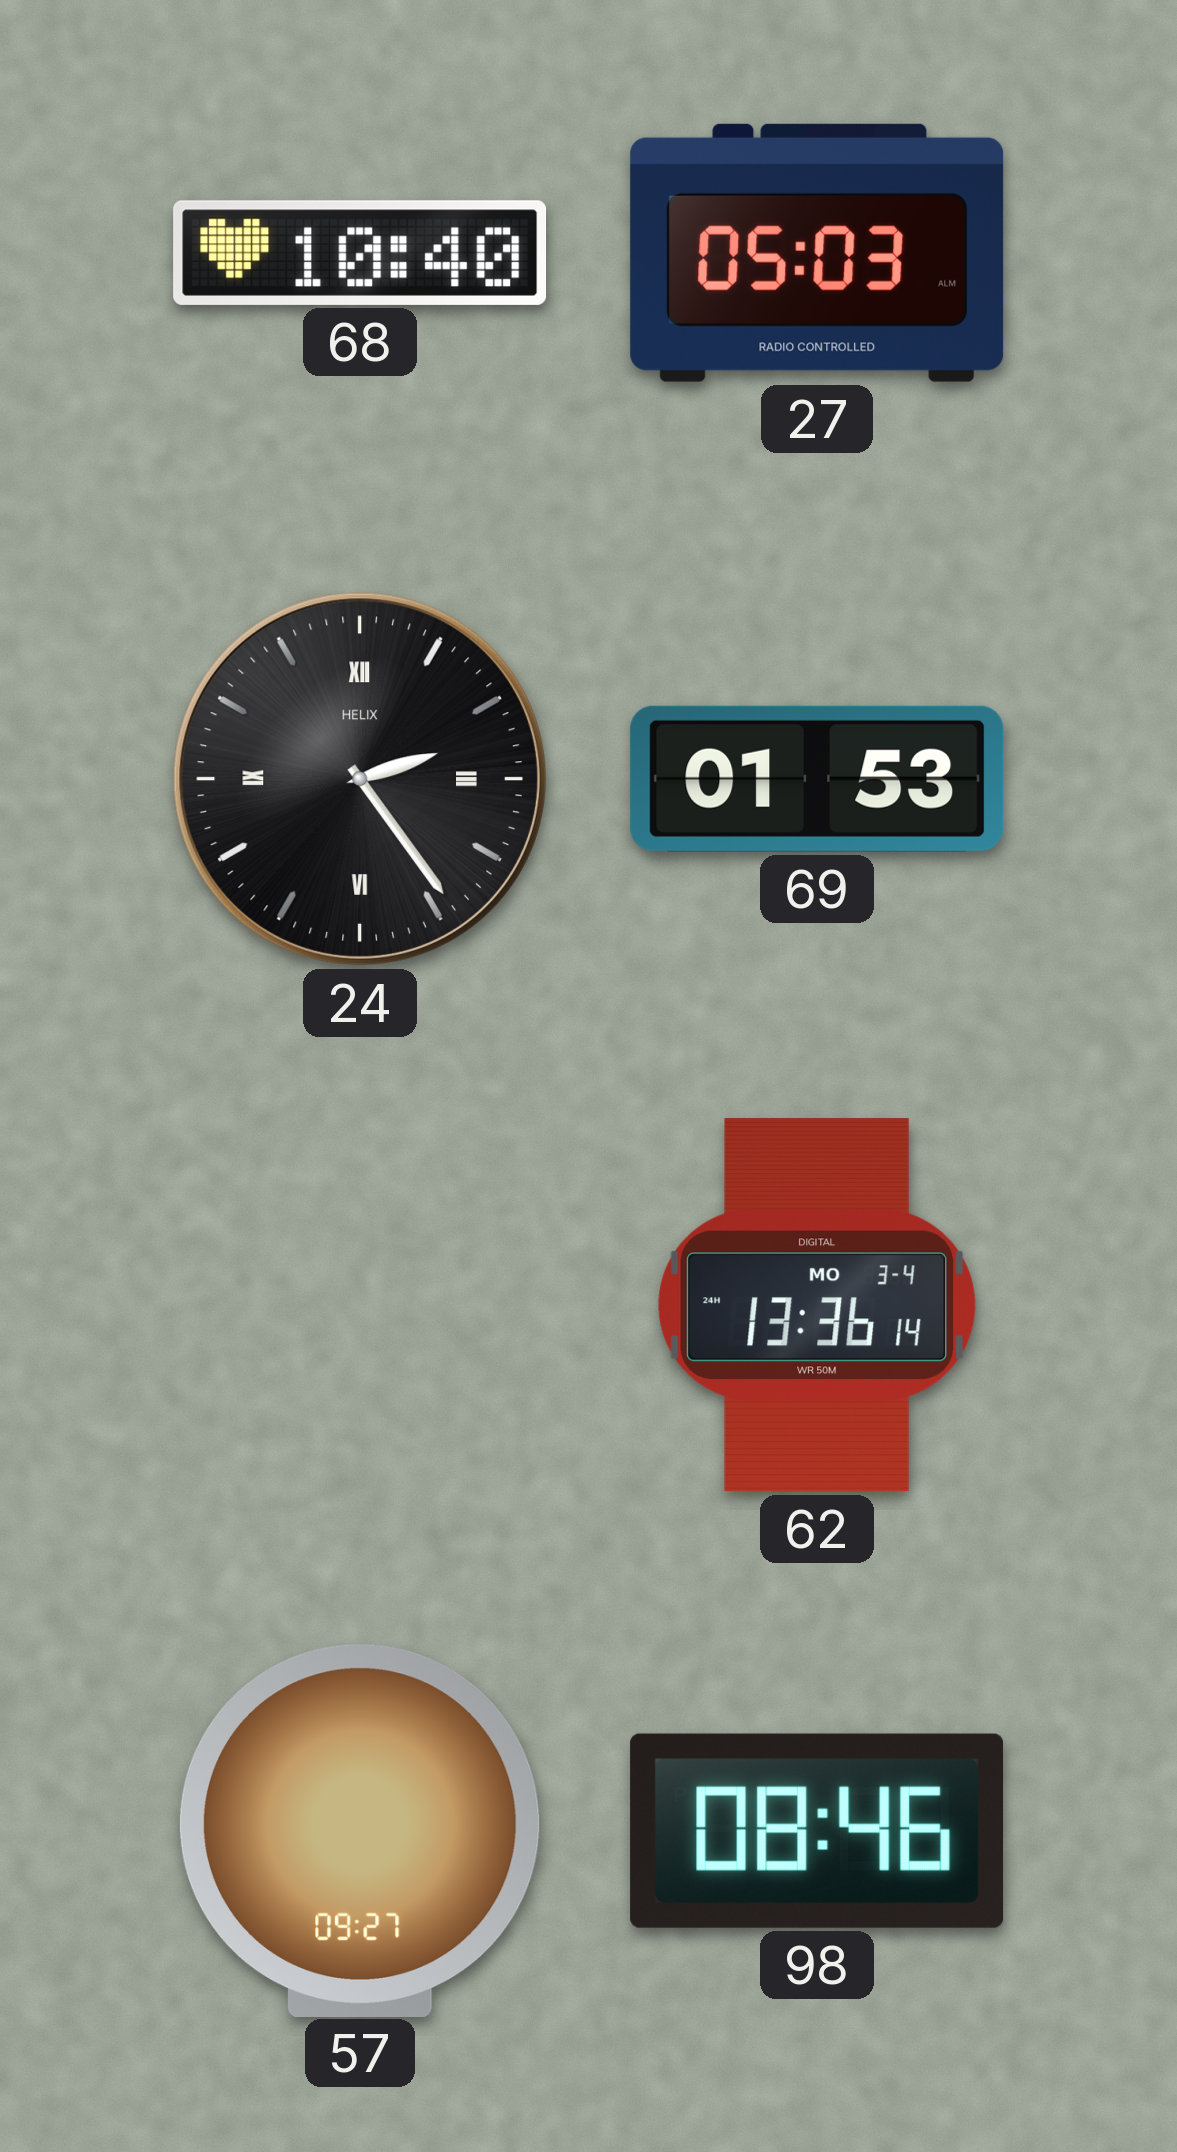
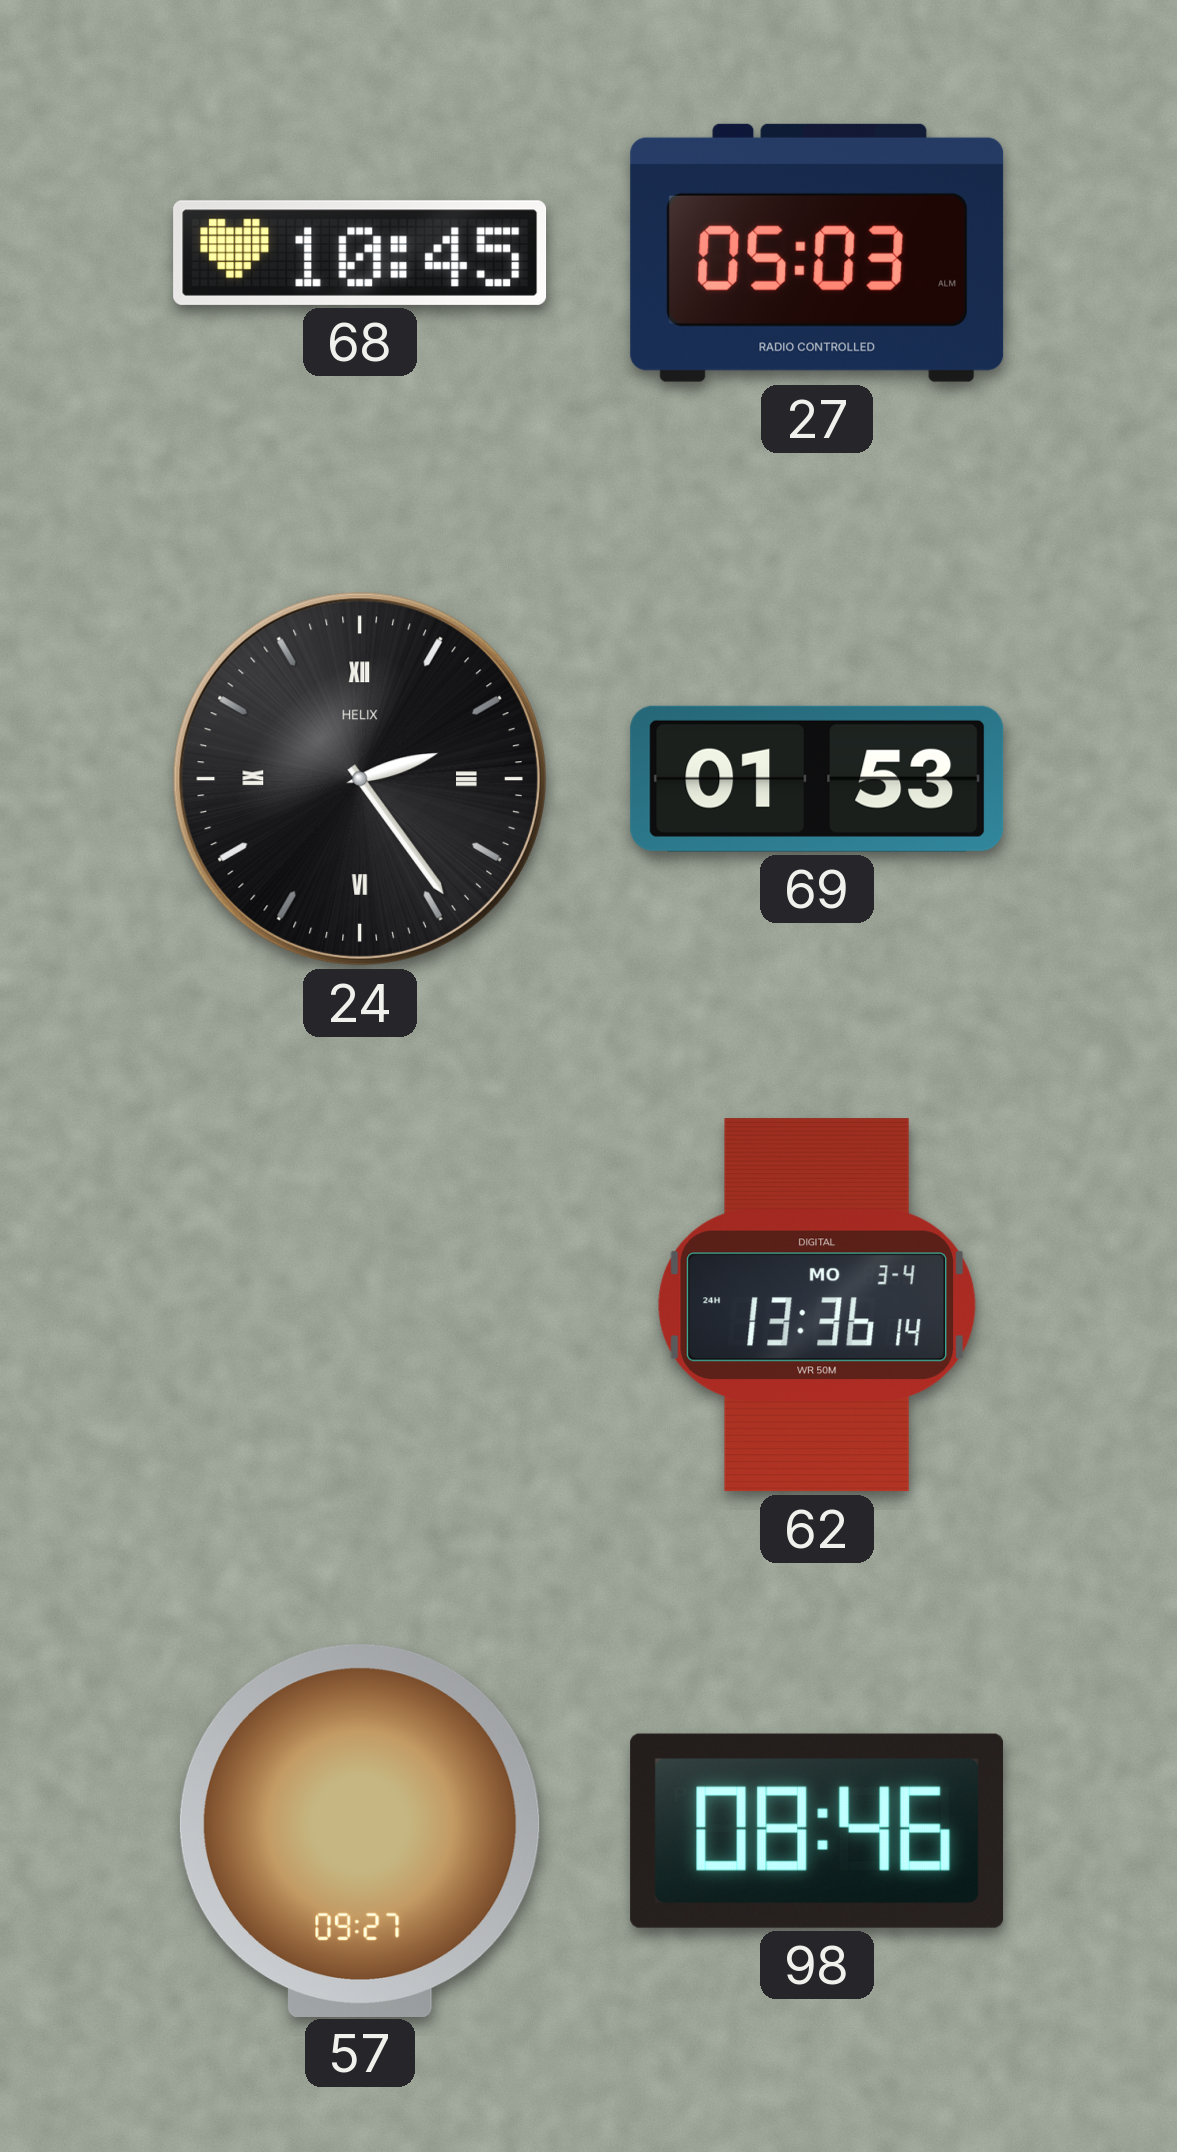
68: 10:40 -> 10:45 (360, 253)
